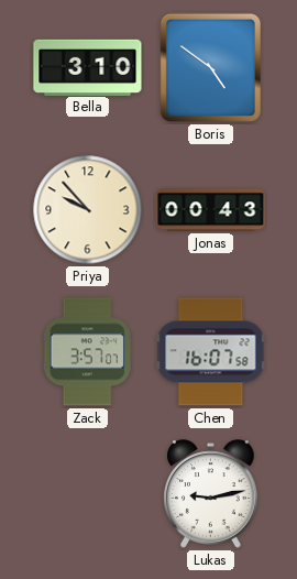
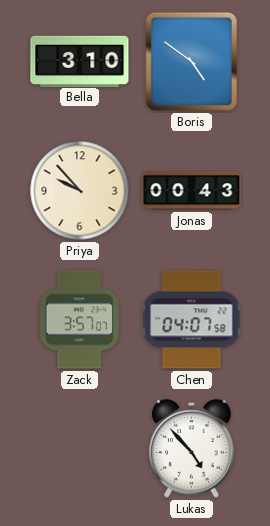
Chen: 16:07 -> 04:07 (192, 320)
Lukas: 9:13 -> 4:53 (192, 449)
